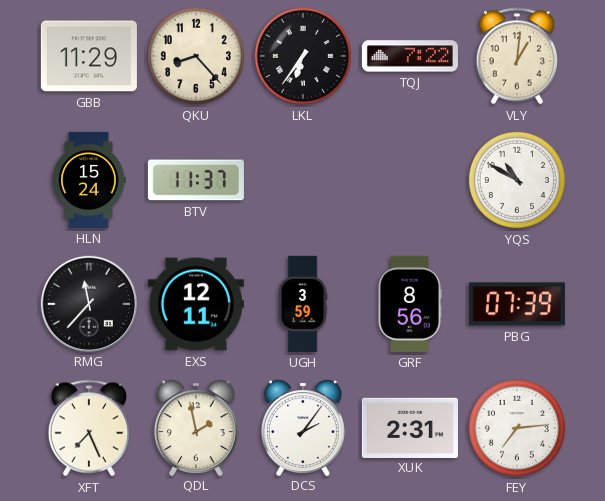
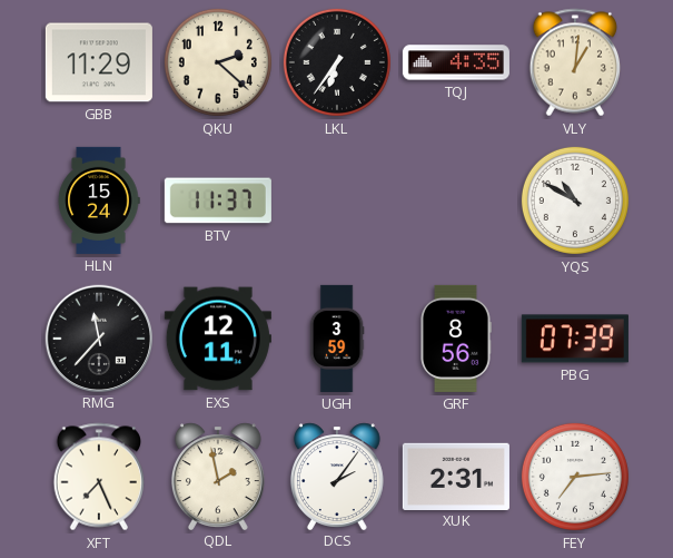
QKU: 8:23 -> 2:22 (218, 62)
TQJ: 7:22 -> 4:35 (456, 62)
